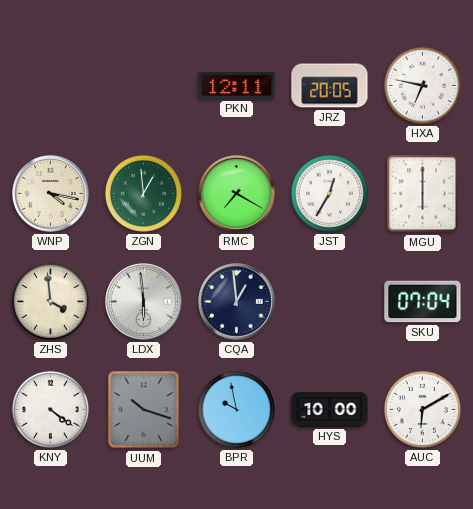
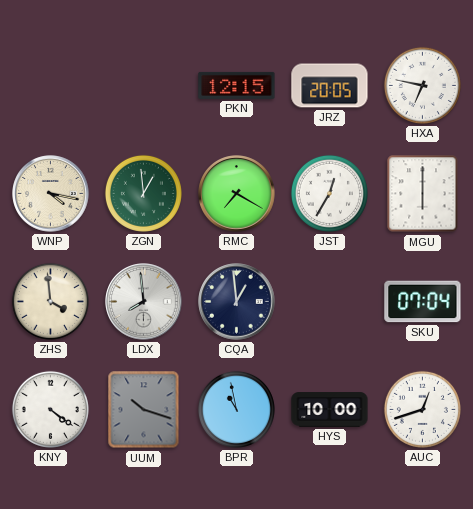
PKN: 12:11 -> 12:15 (237, 85)
LDX: 5:59 -> 7:59 (144, 302)
BPR: 9:58 -> 10:58 (236, 409)
AUC: 6:10 -> 12:42 (422, 409)
